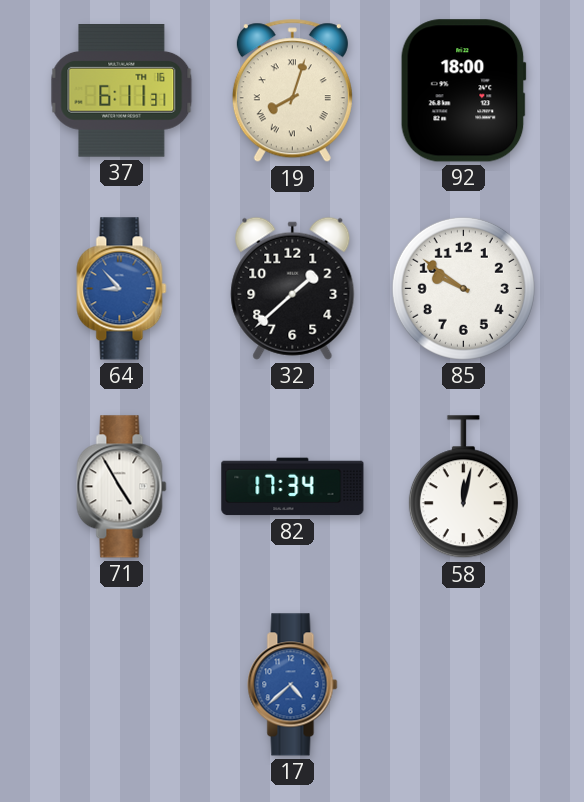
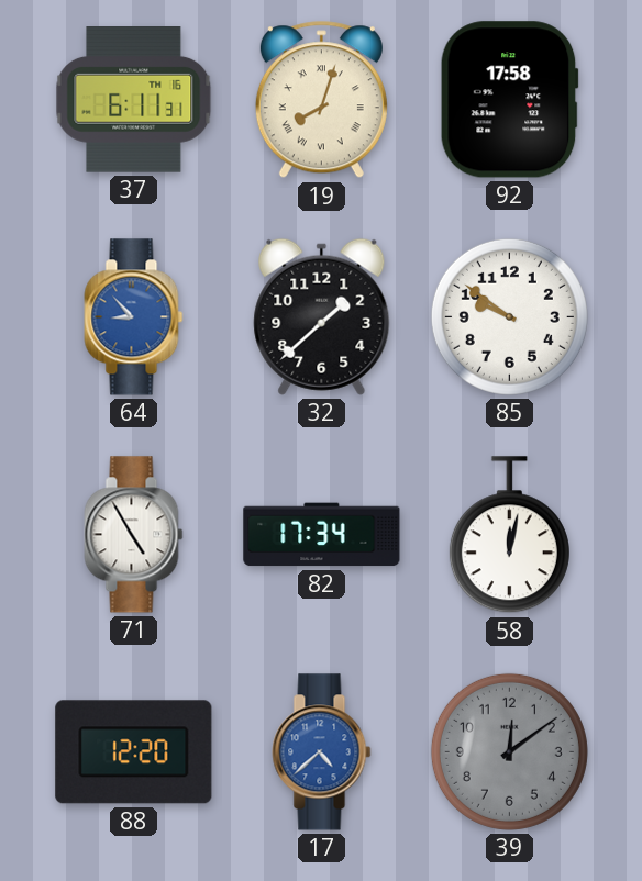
92: 18:00 -> 17:58 (509, 100)
88: none -> 12:20 (134, 752)
39: none -> 12:09 (509, 751)
